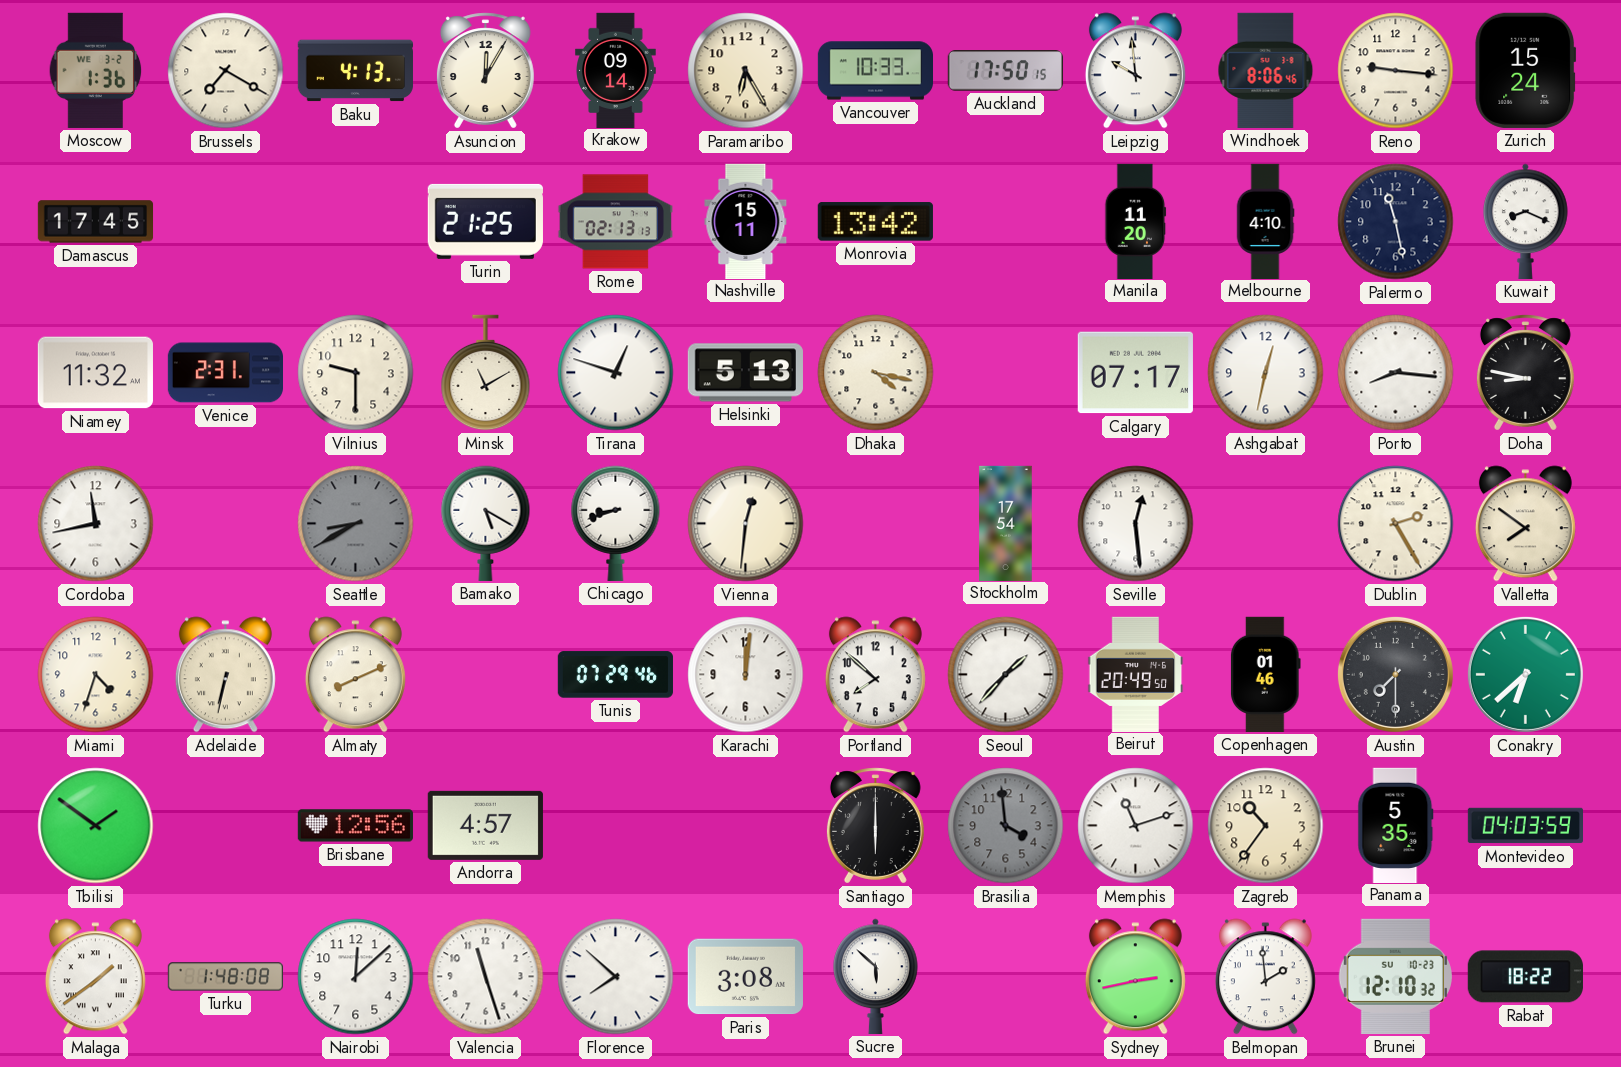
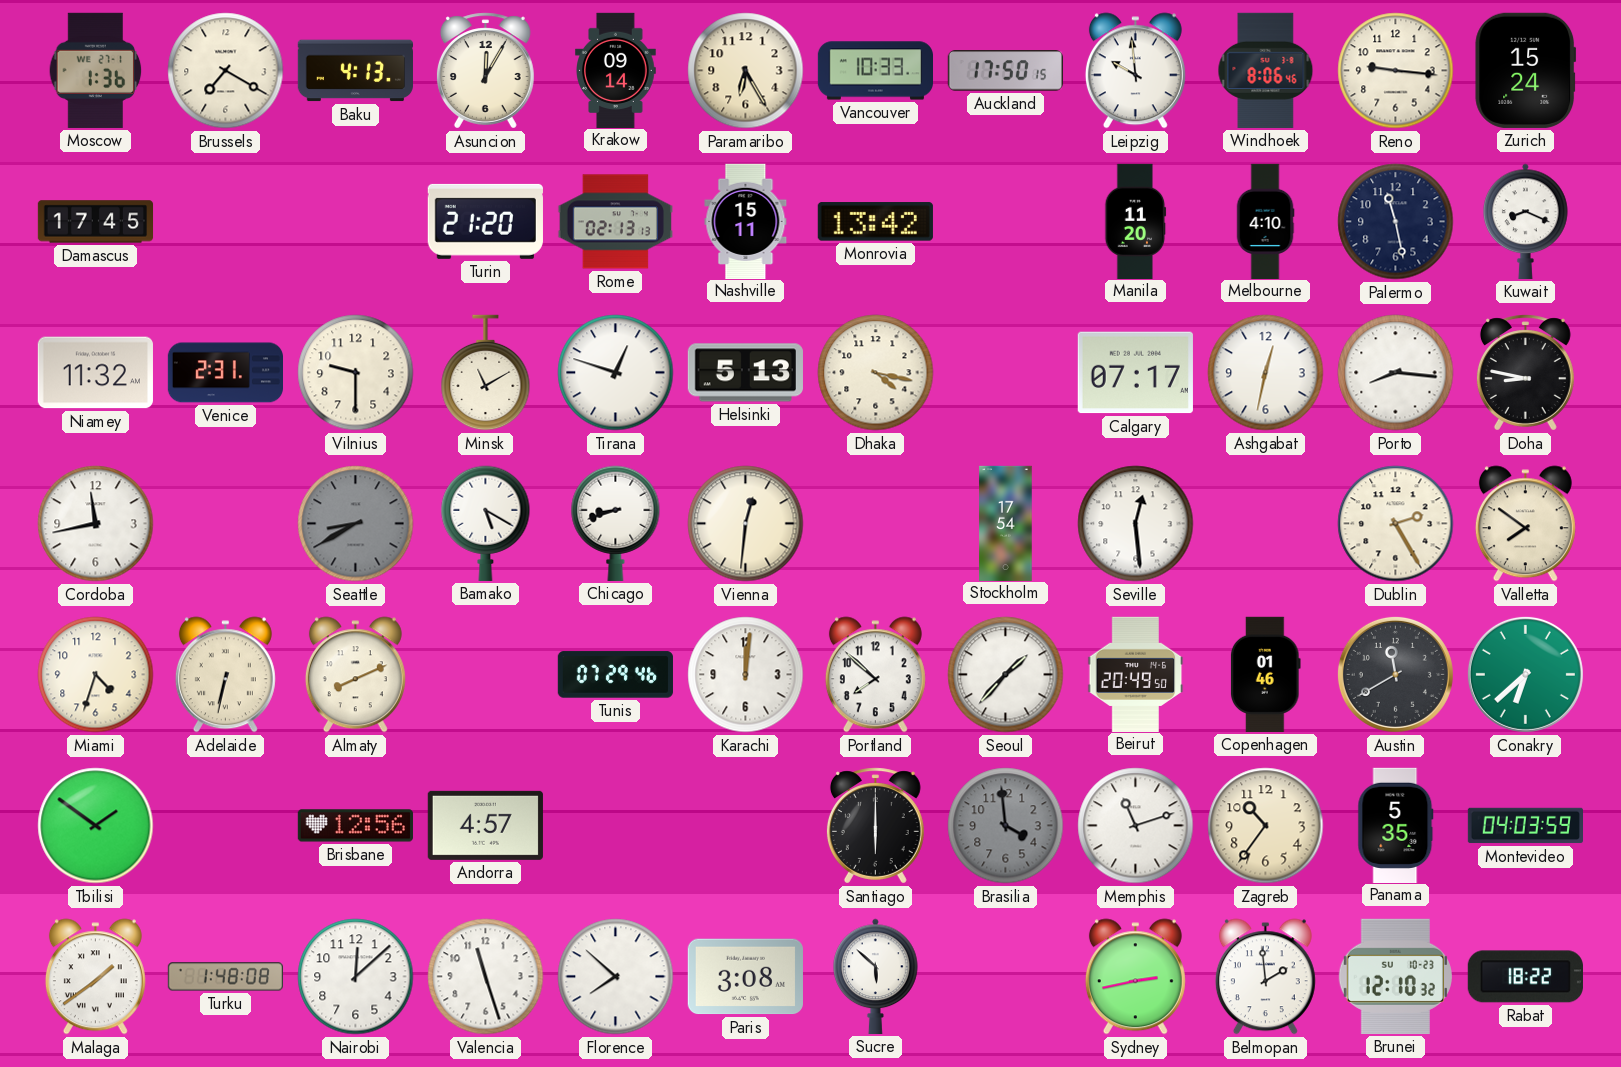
Moscow date: WE 3-2 -> WE 27-1 (96, 70)
Turin: 21:25 -> 21:20 (485, 221)
Austin: 7:30 -> 11:40 (1395, 674)
